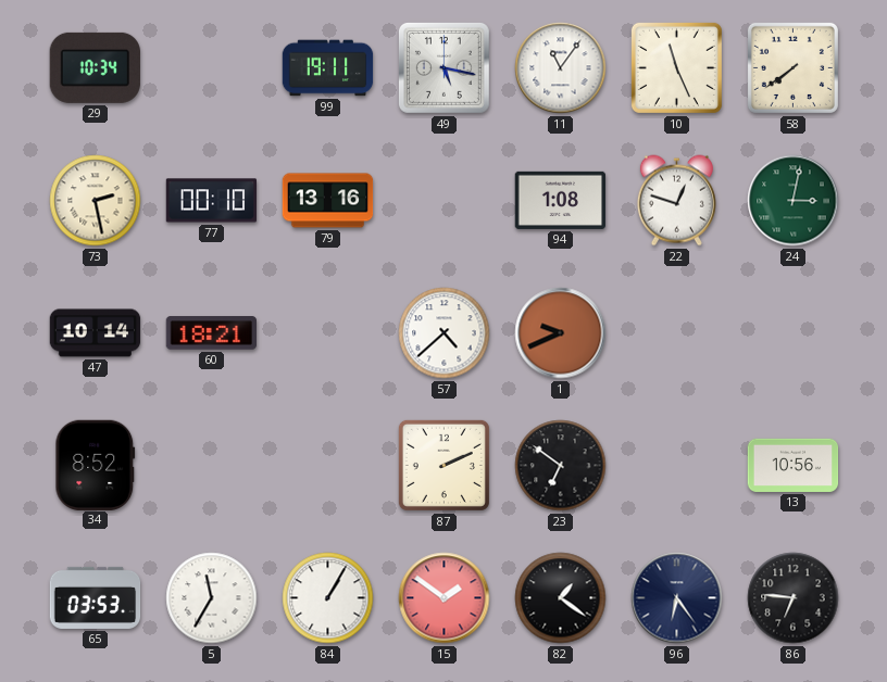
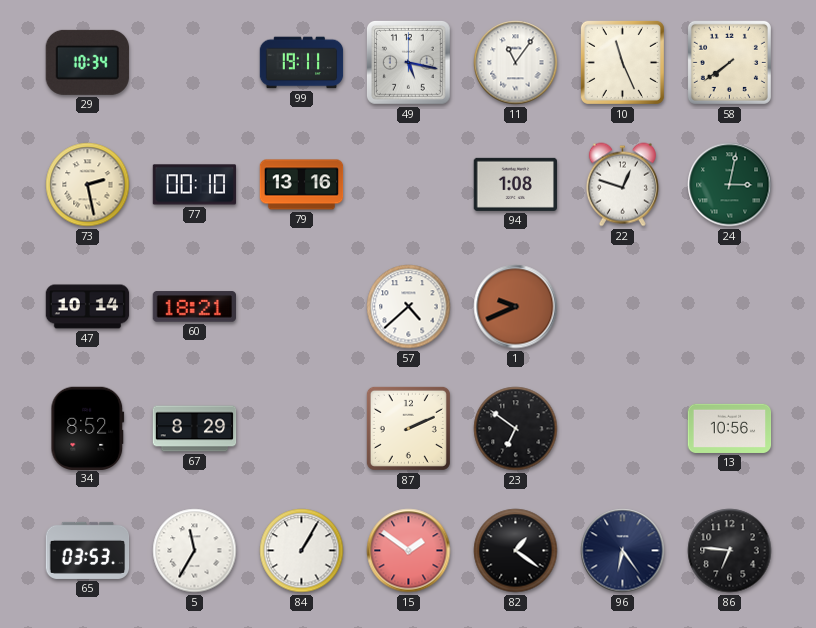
67: none -> 8:29 (195, 429)
